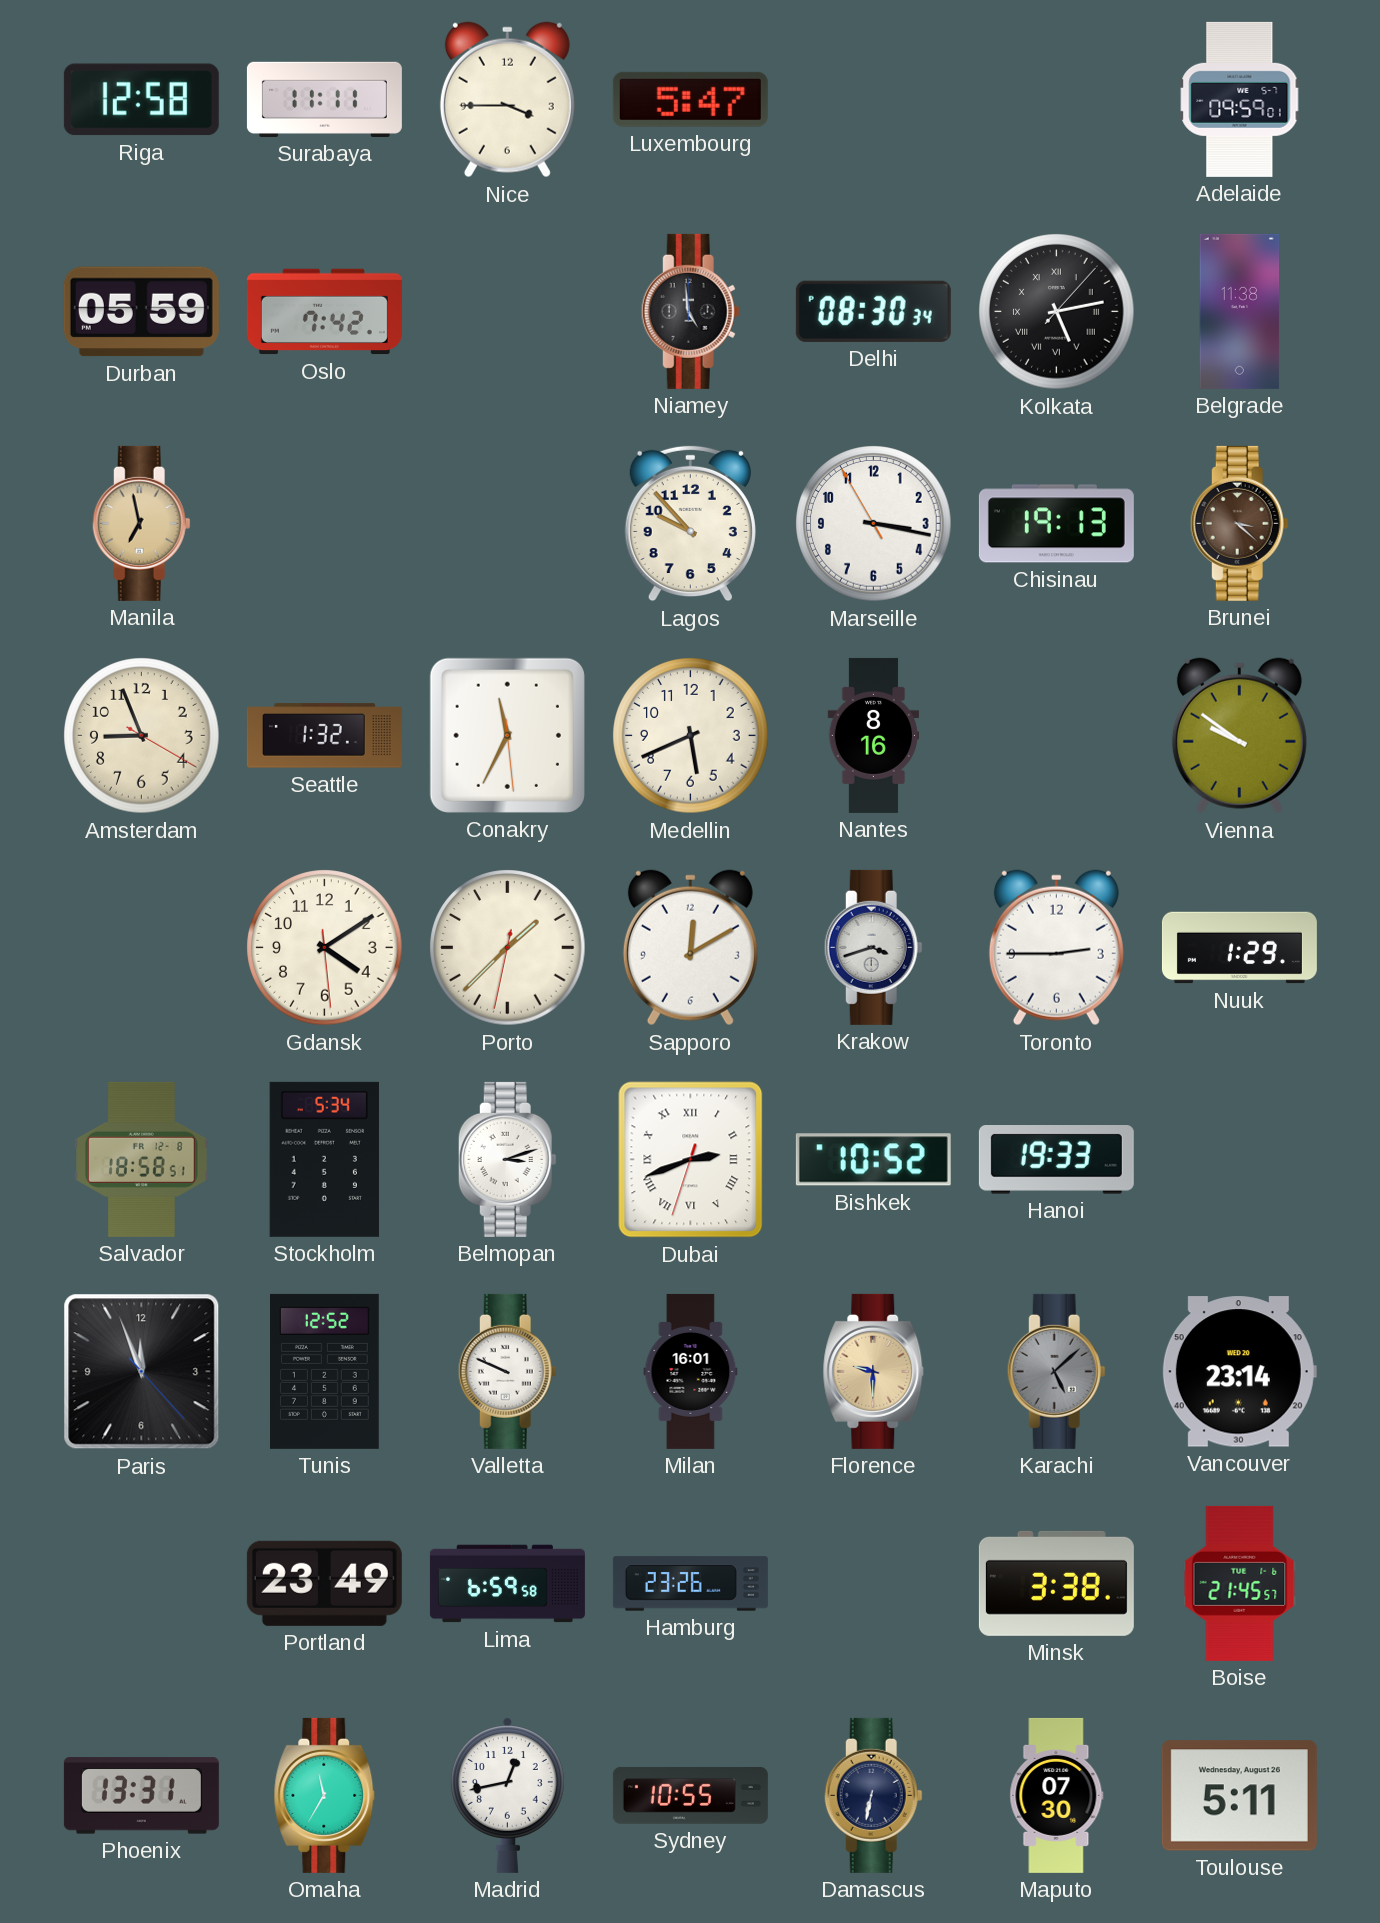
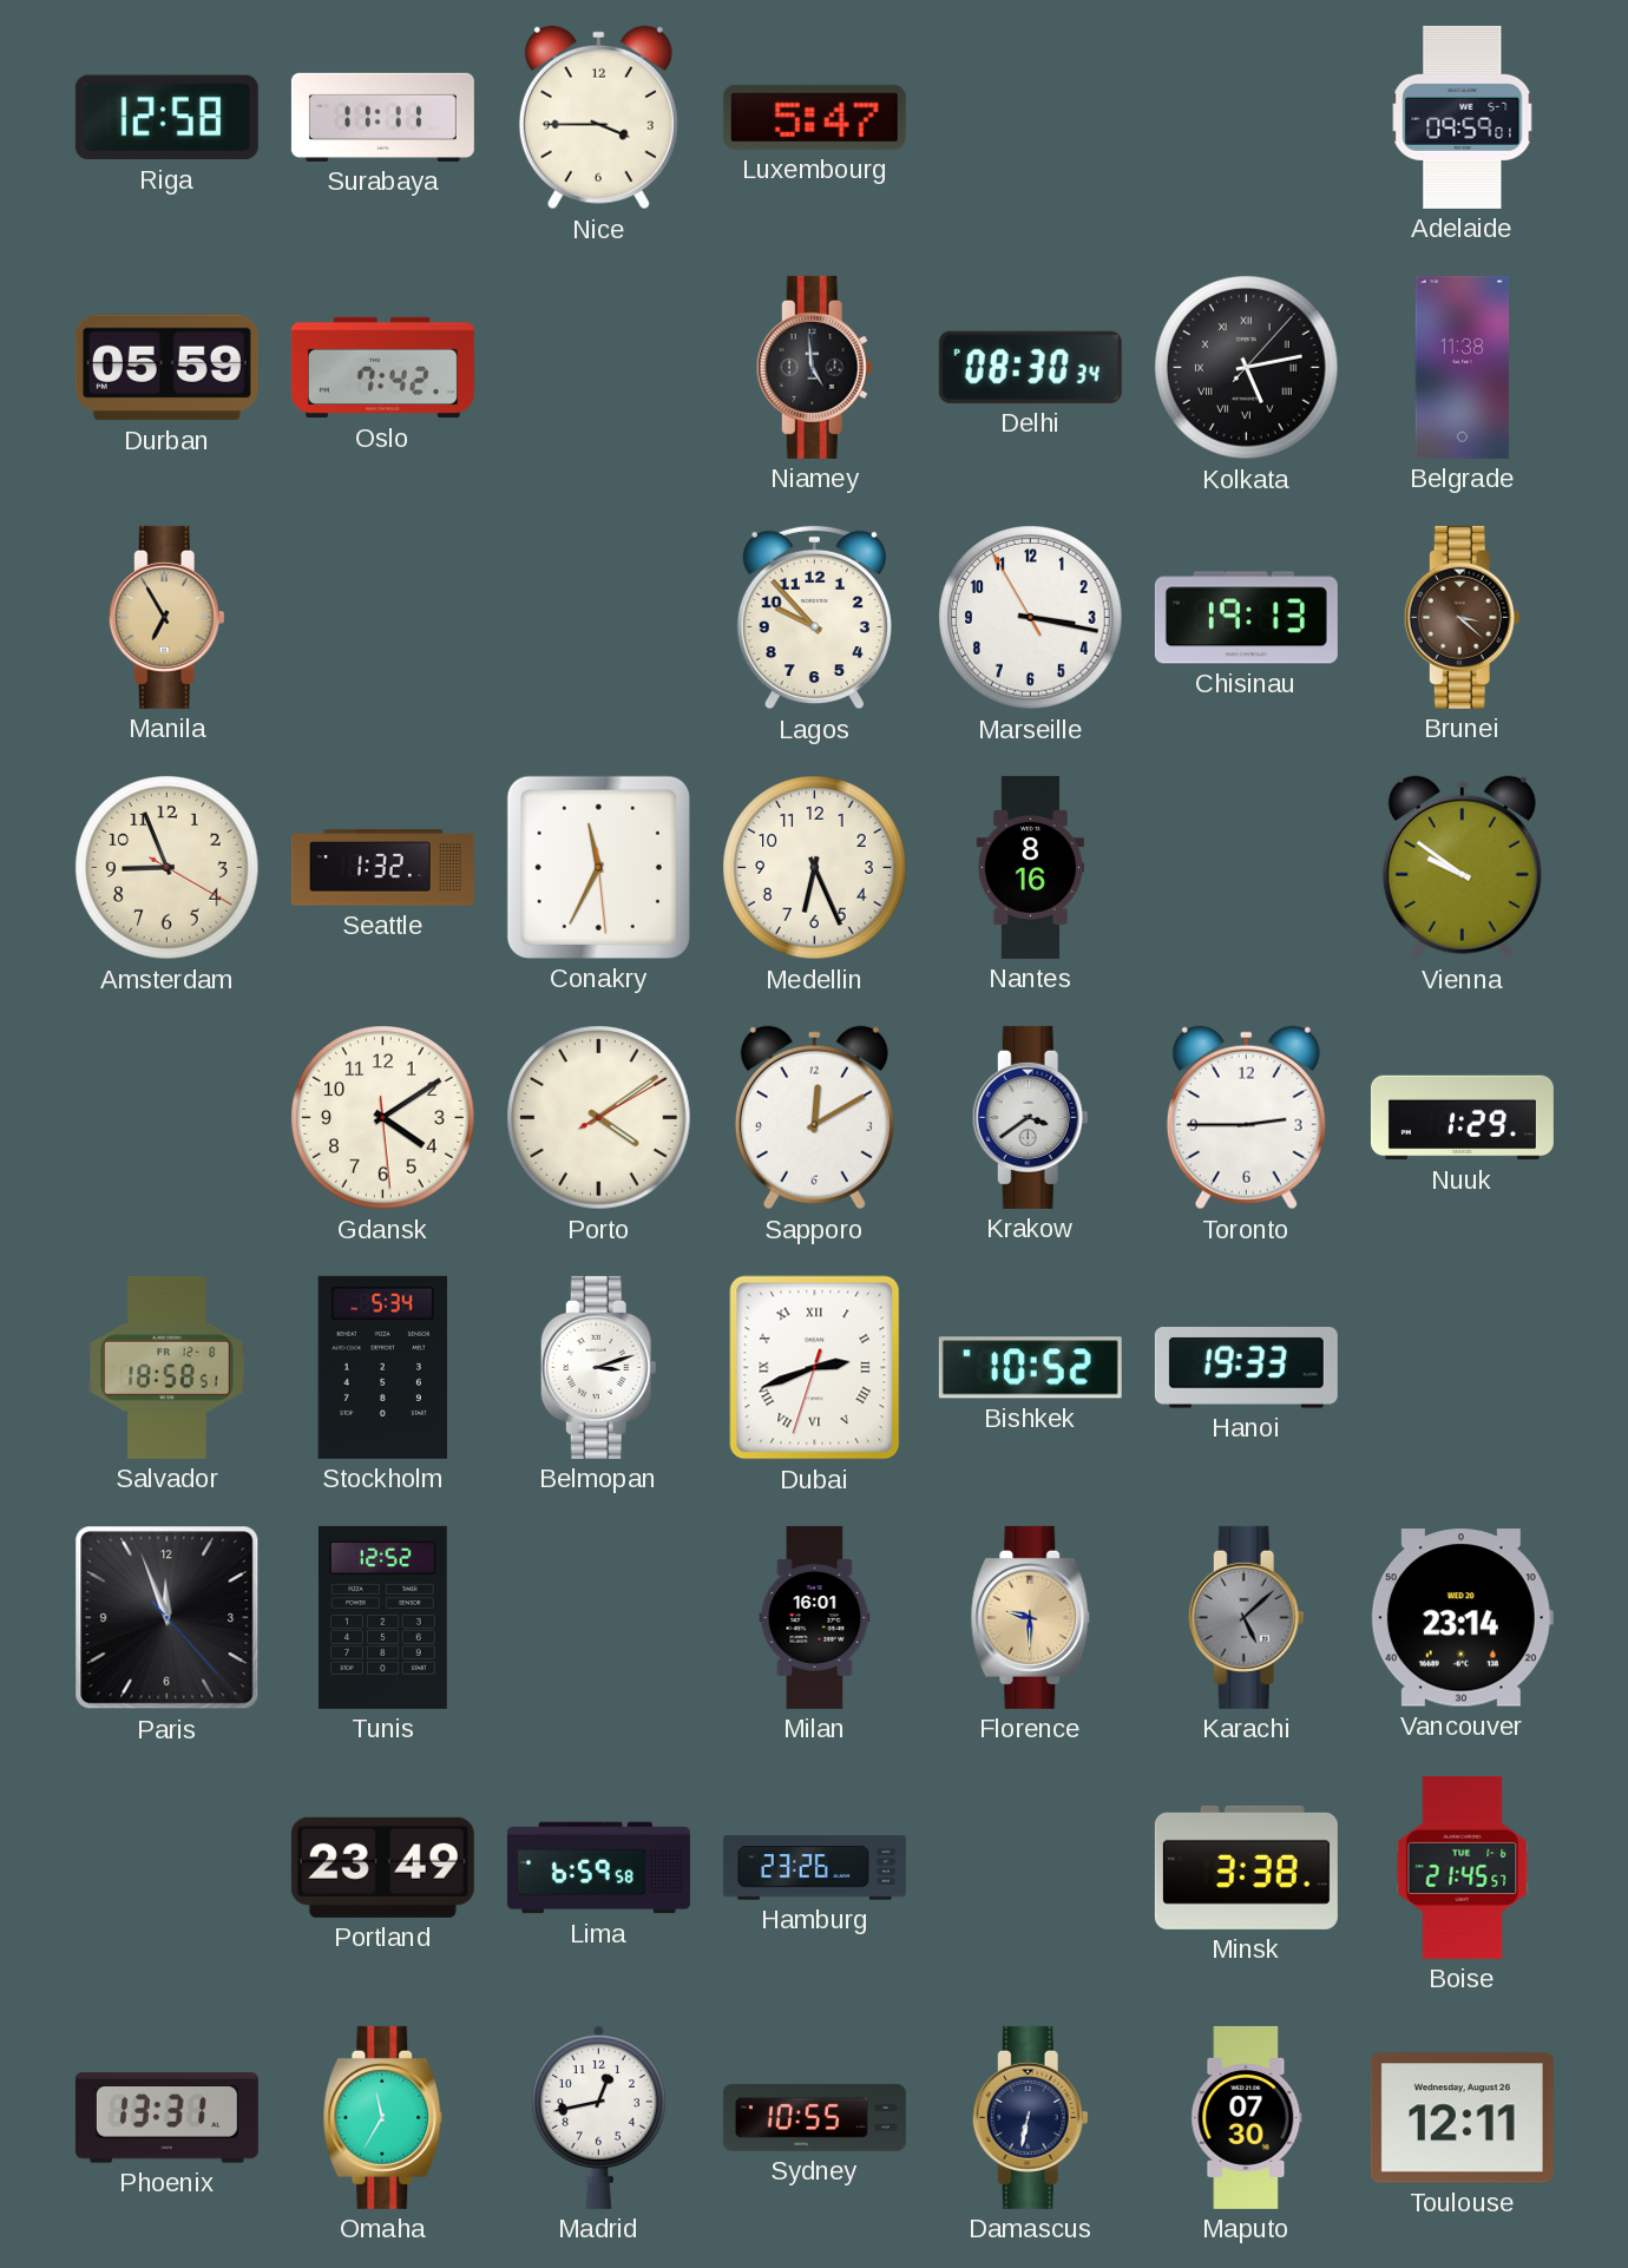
Manila: 6:58 -> 6:55 (166, 617)
Medellin: 5:41 -> 6:26 (815, 868)
Porto: 1:37 -> 4:09 (599, 1118)
Krakow: 3:42 -> 3:39 (1030, 1117)
Valletta: 9:49 -> none (507, 1371)
Toulouse: 5:11 -> 12:11 (1462, 2118)
